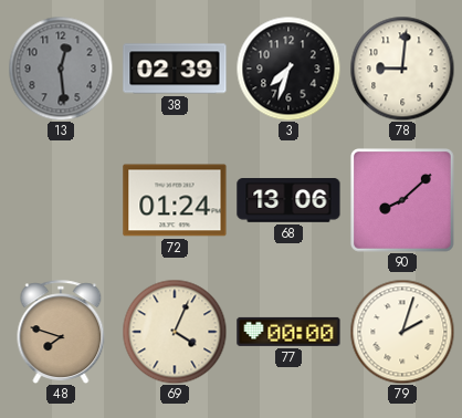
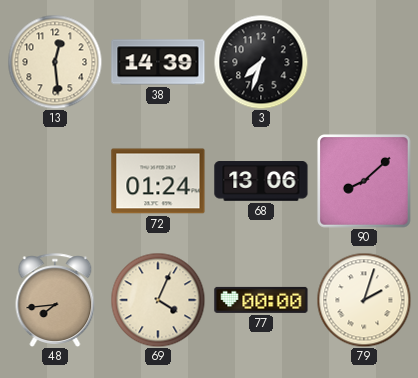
13 dial: grey -> cream (55, 62)
38: 02:39 -> 14:39 (158, 62)
78: 9:01 -> none (402, 69)
48: 7:48 -> 7:44 (55, 300)
